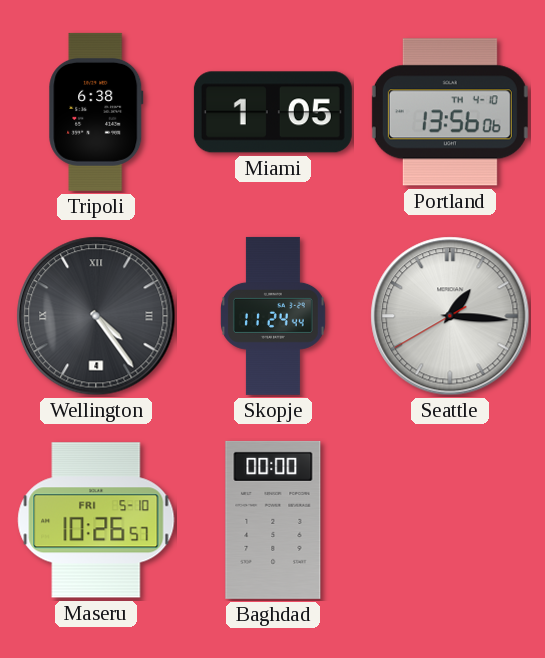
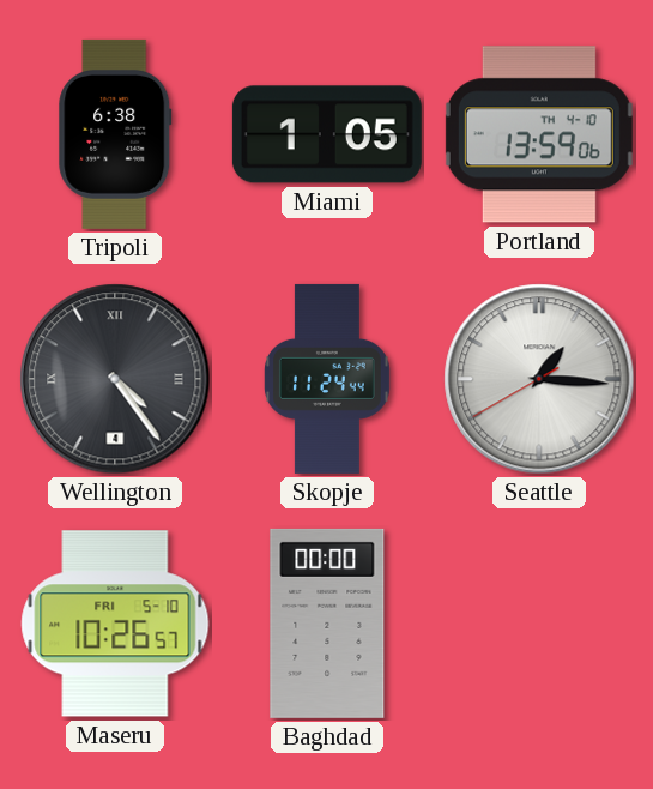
Portland: 13:56 -> 13:59 (539, 134)
